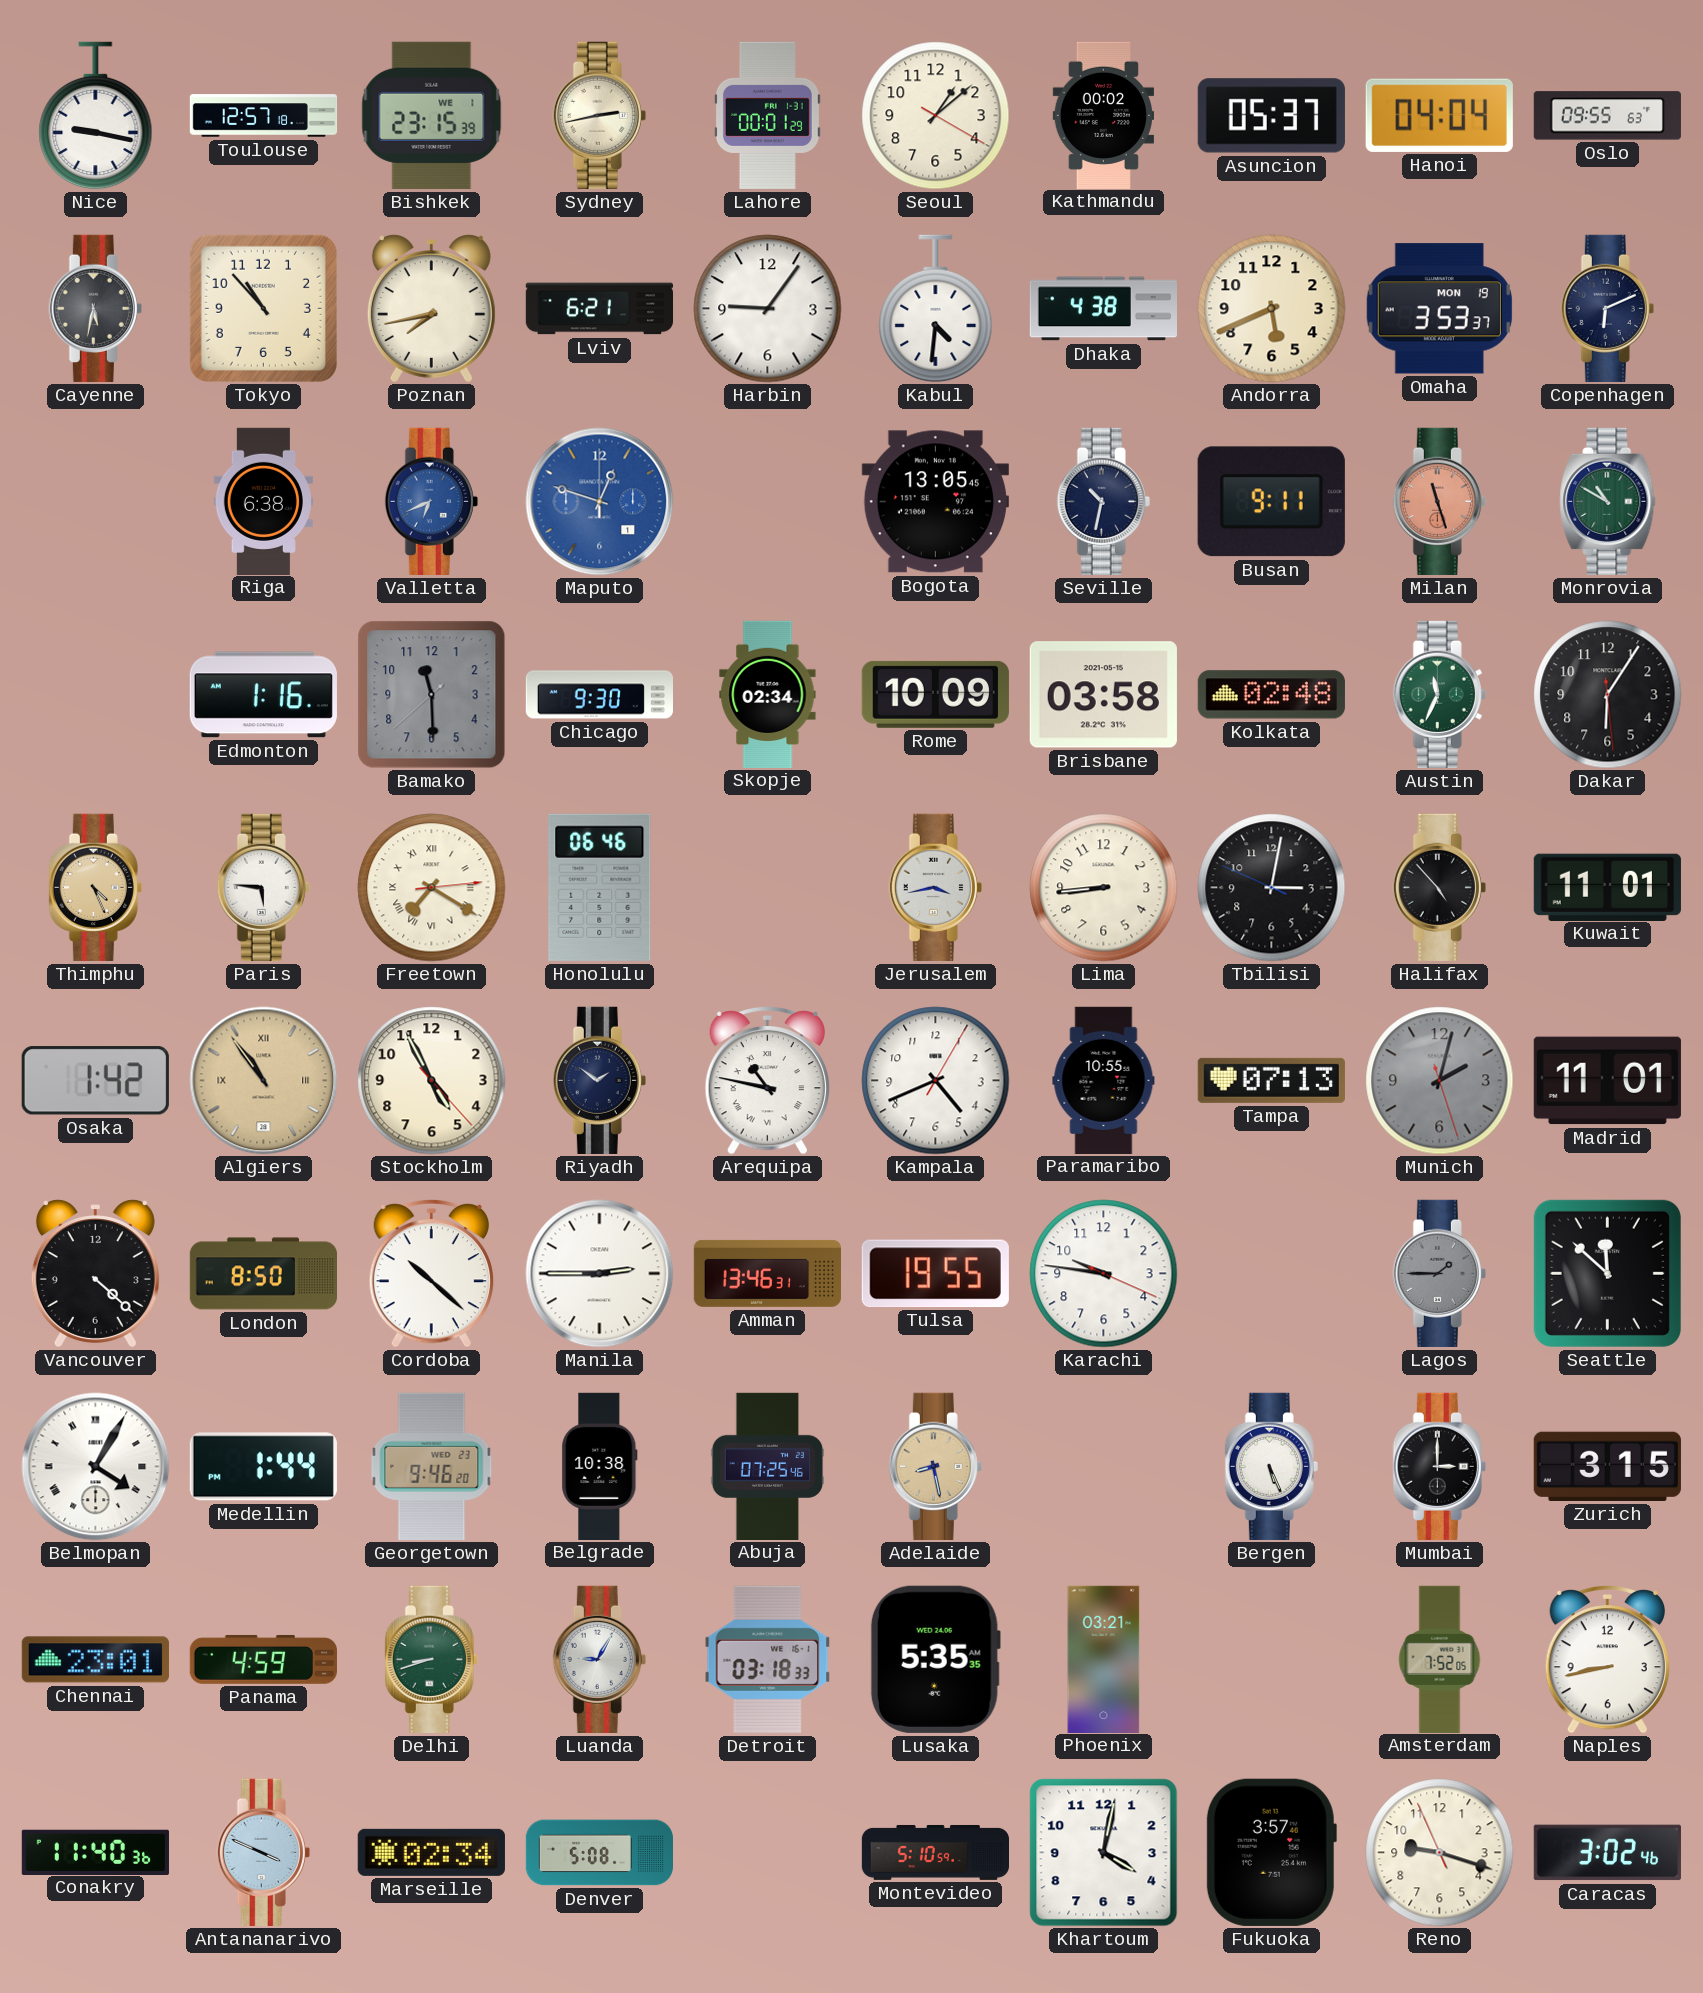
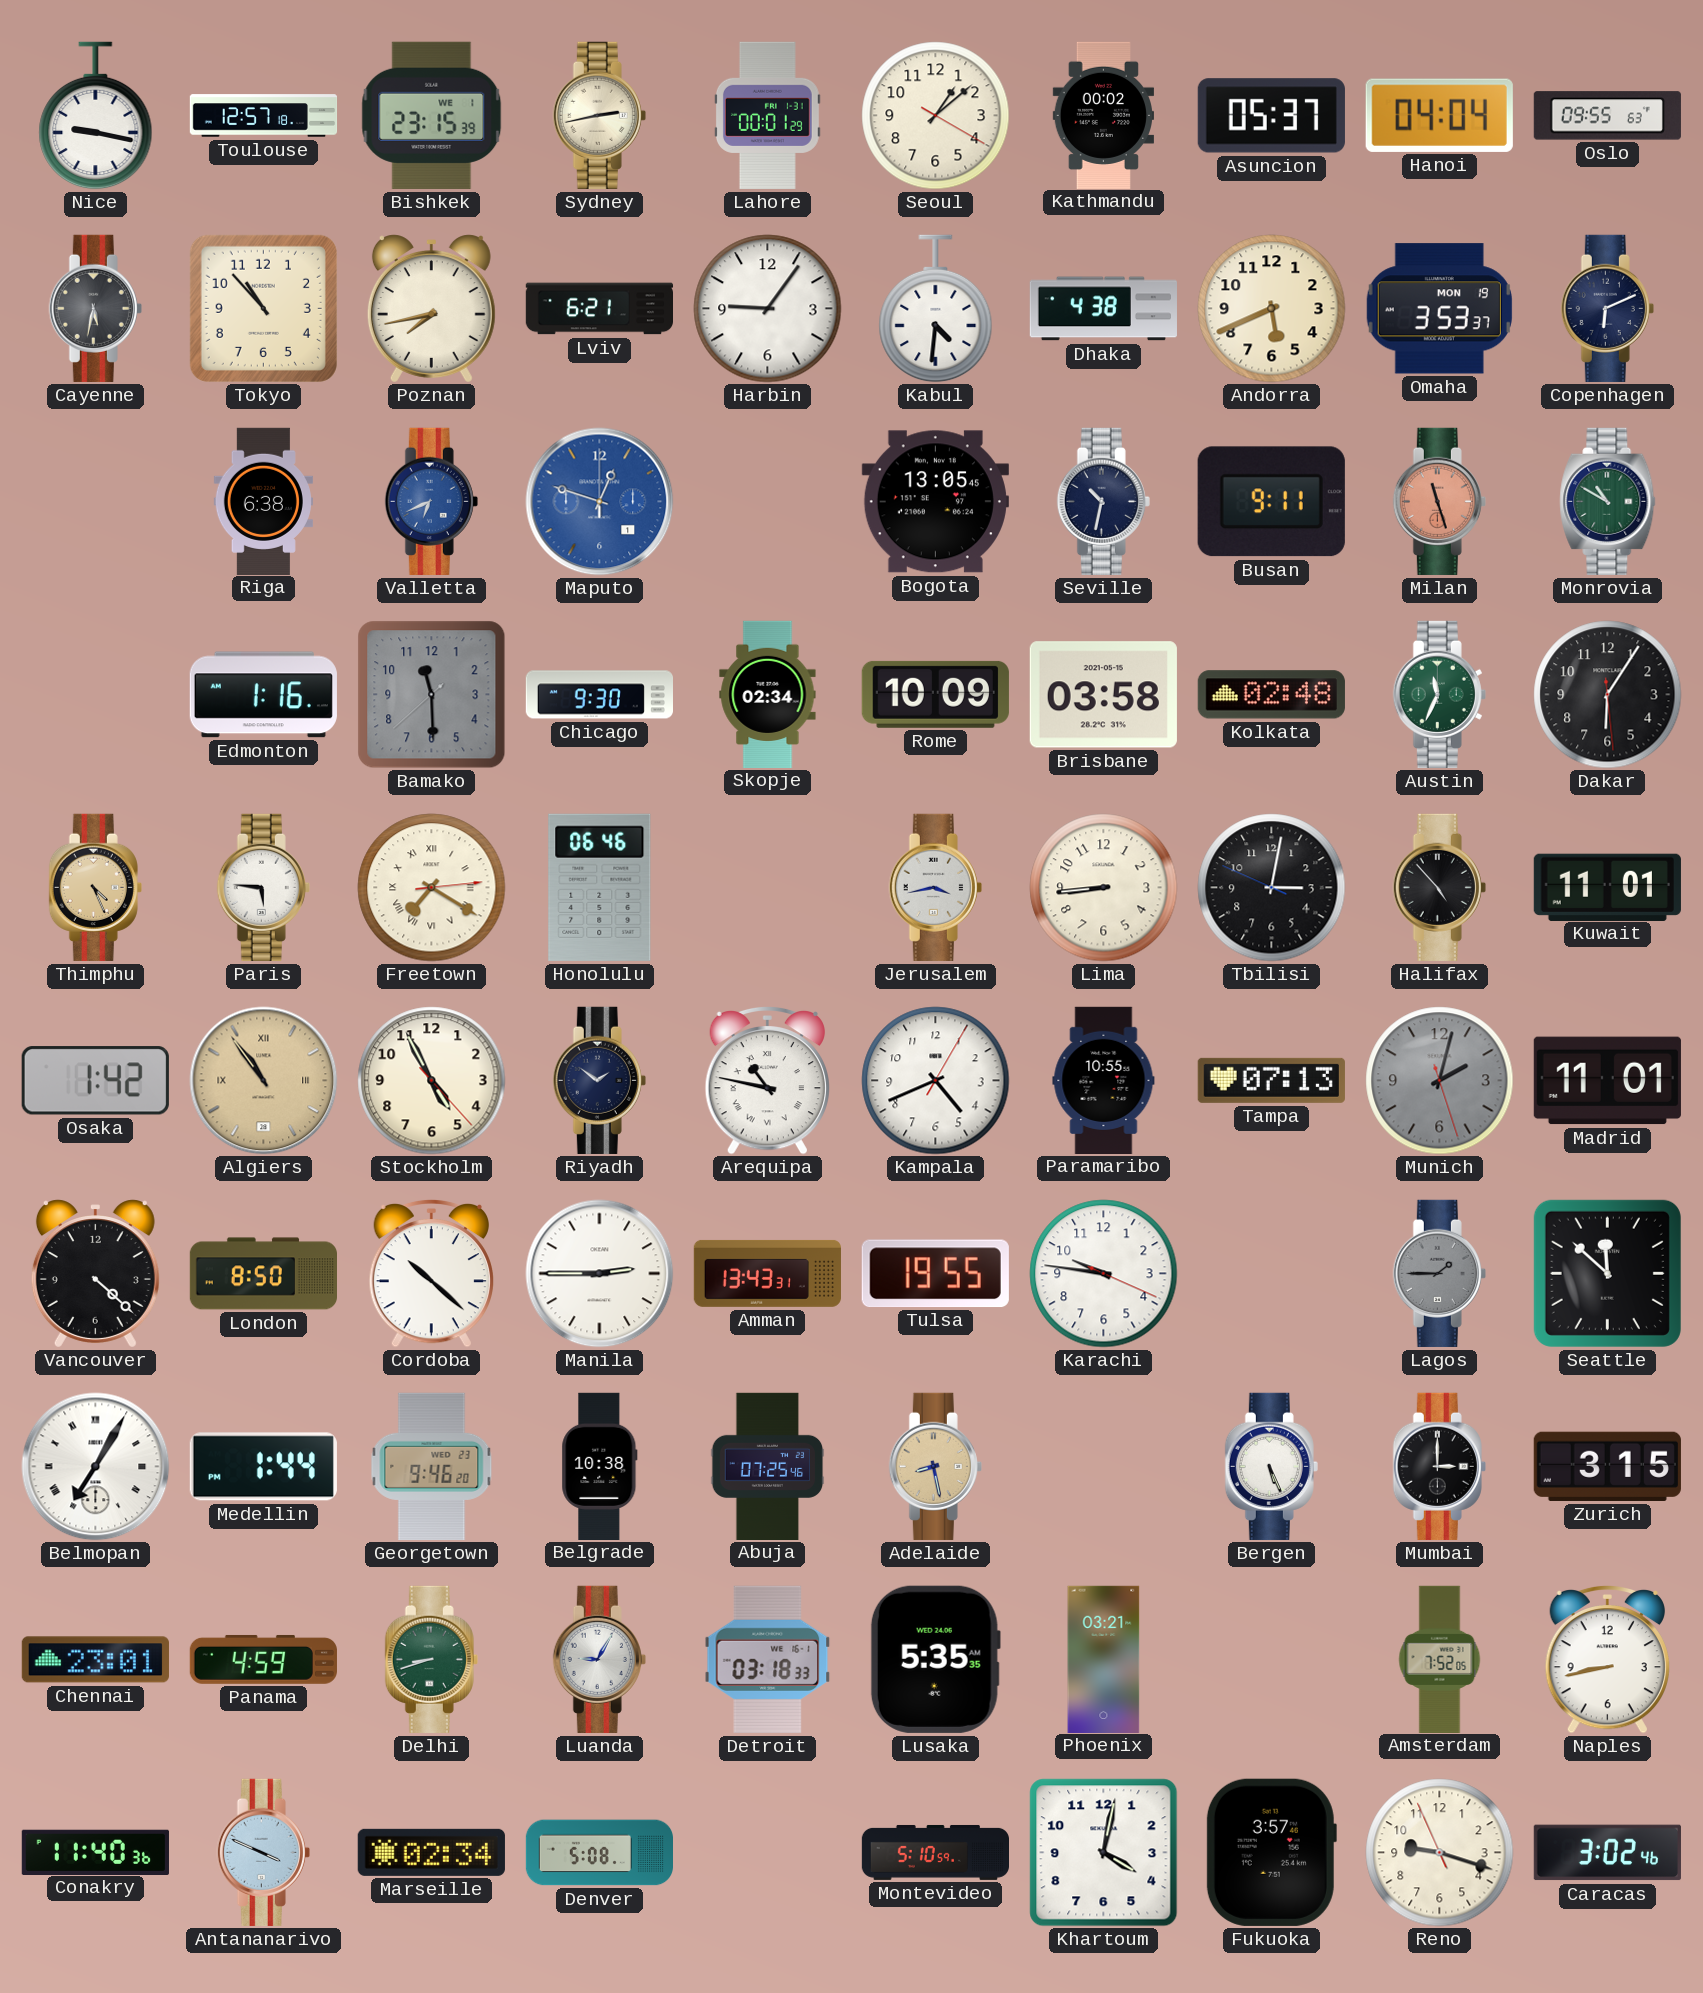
Amman: 13:46 -> 13:43 (767, 1273)
Belmopan: 4:05 -> 7:05 (96, 1467)
